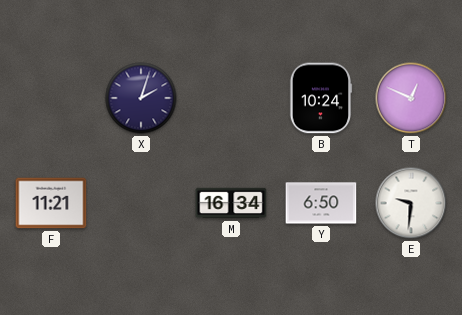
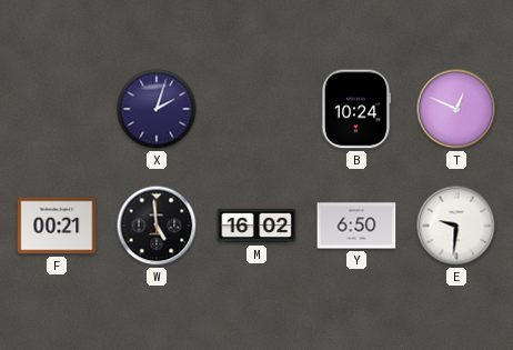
F: 11:21 -> 00:21 (57, 226)
W: none -> 4:59 (157, 226)
M: 16:34 -> 16:02 (256, 226)
